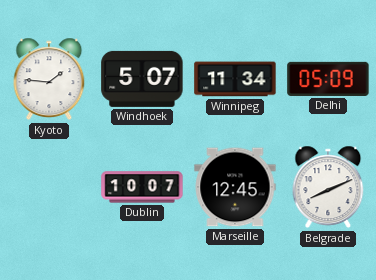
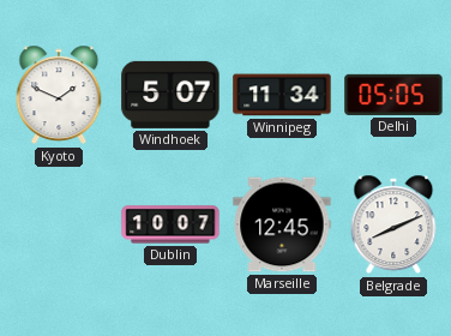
Kyoto: 1:46 -> 1:49 (59, 95)
Delhi: 05:09 -> 05:05 (393, 95)
